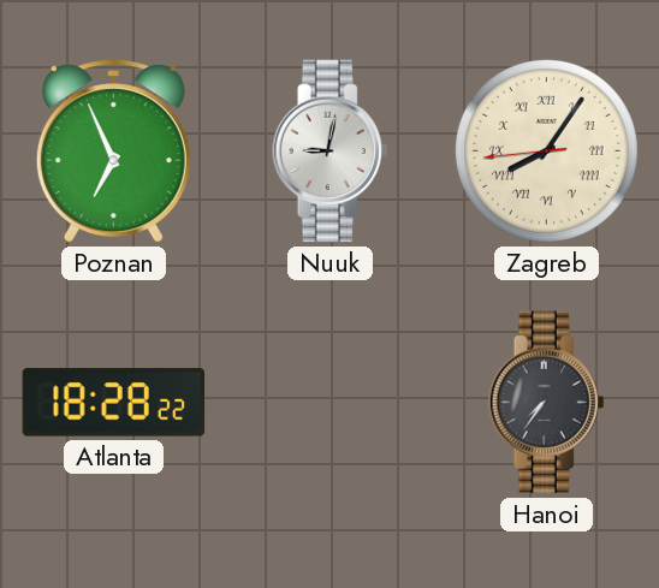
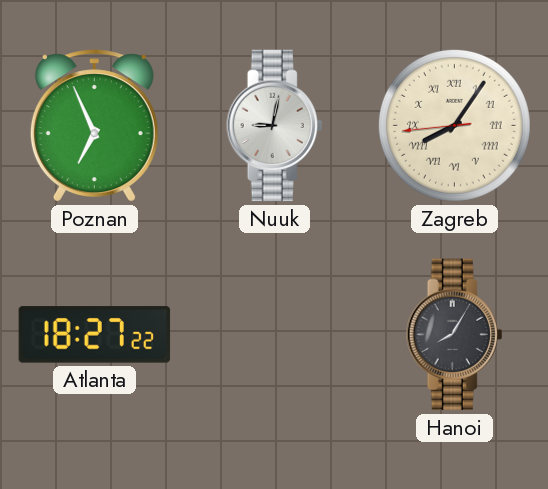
Atlanta: 18:28 -> 18:27 (95, 335)
Hanoi: 7:36 -> 8:05 (455, 335)
